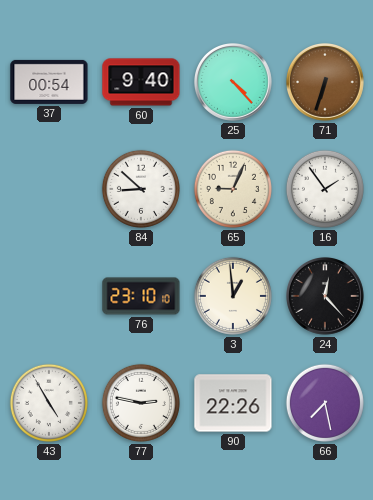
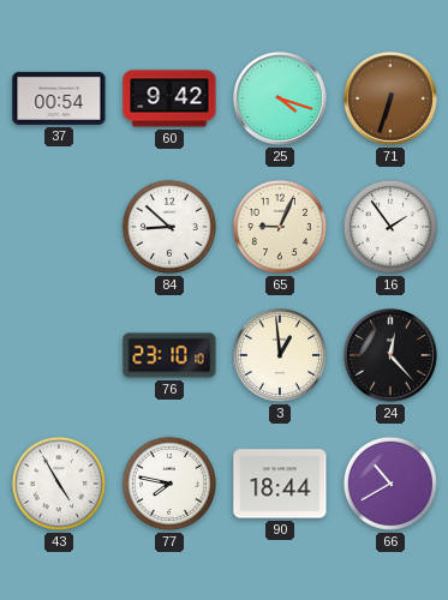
60: 9:40 -> 9:42 (169, 98)
25: 4:23 -> 4:18 (281, 100)
77: 2:47 -> 7:47 (169, 484)
90: 22:26 -> 18:44 (280, 484)
66: 7:28 -> 10:40 (390, 484)
